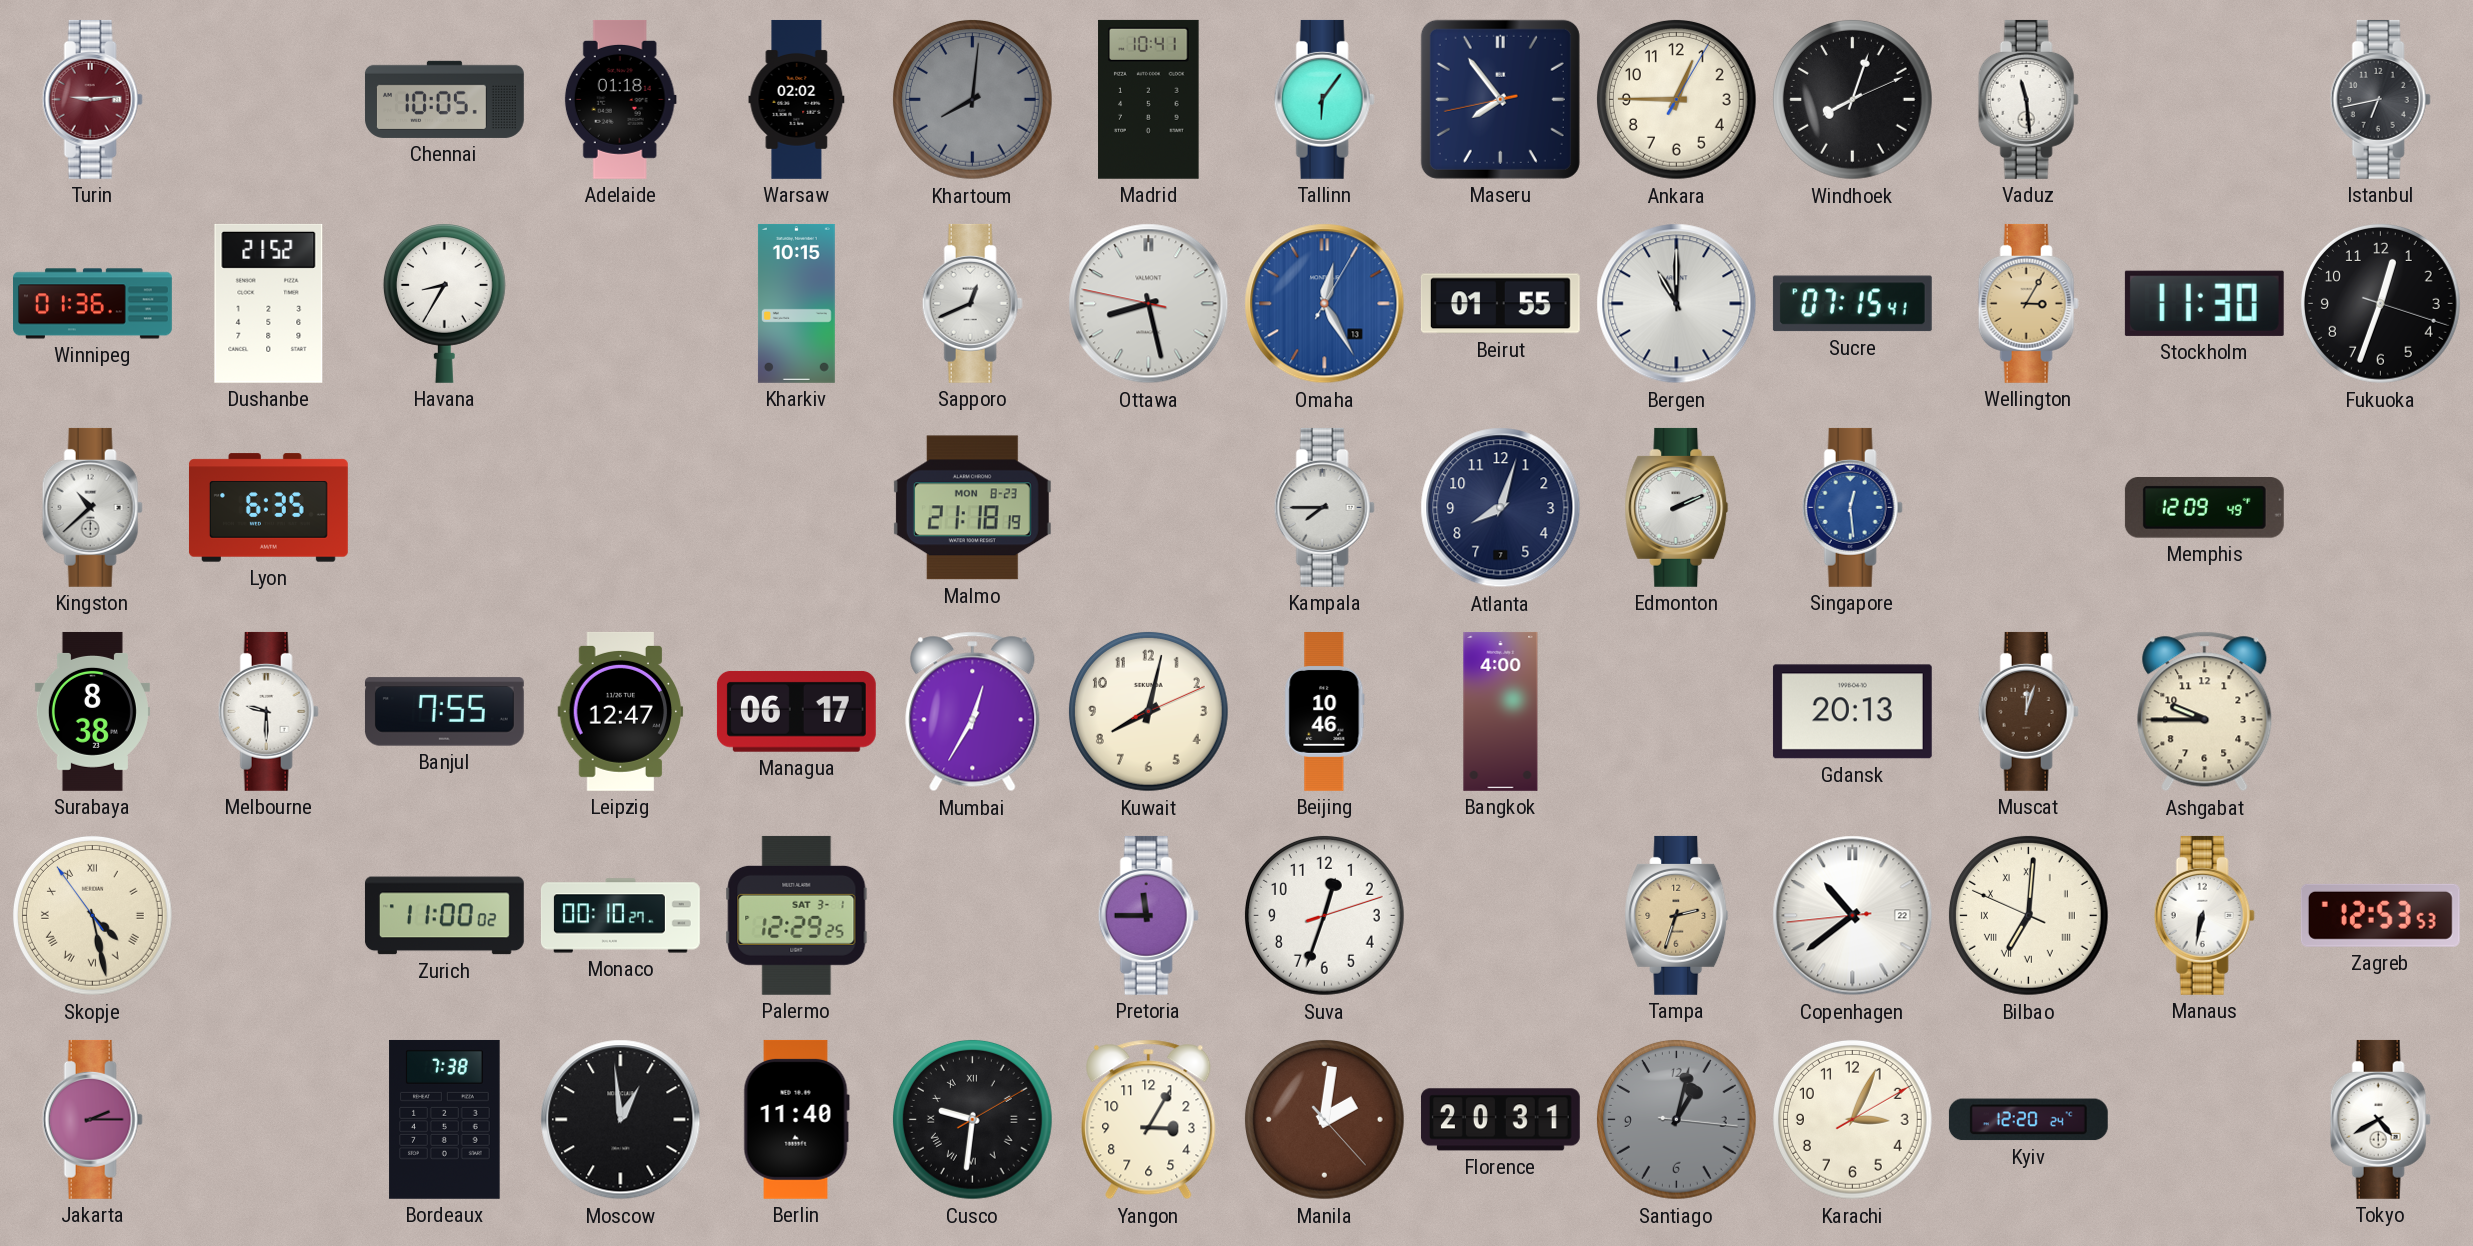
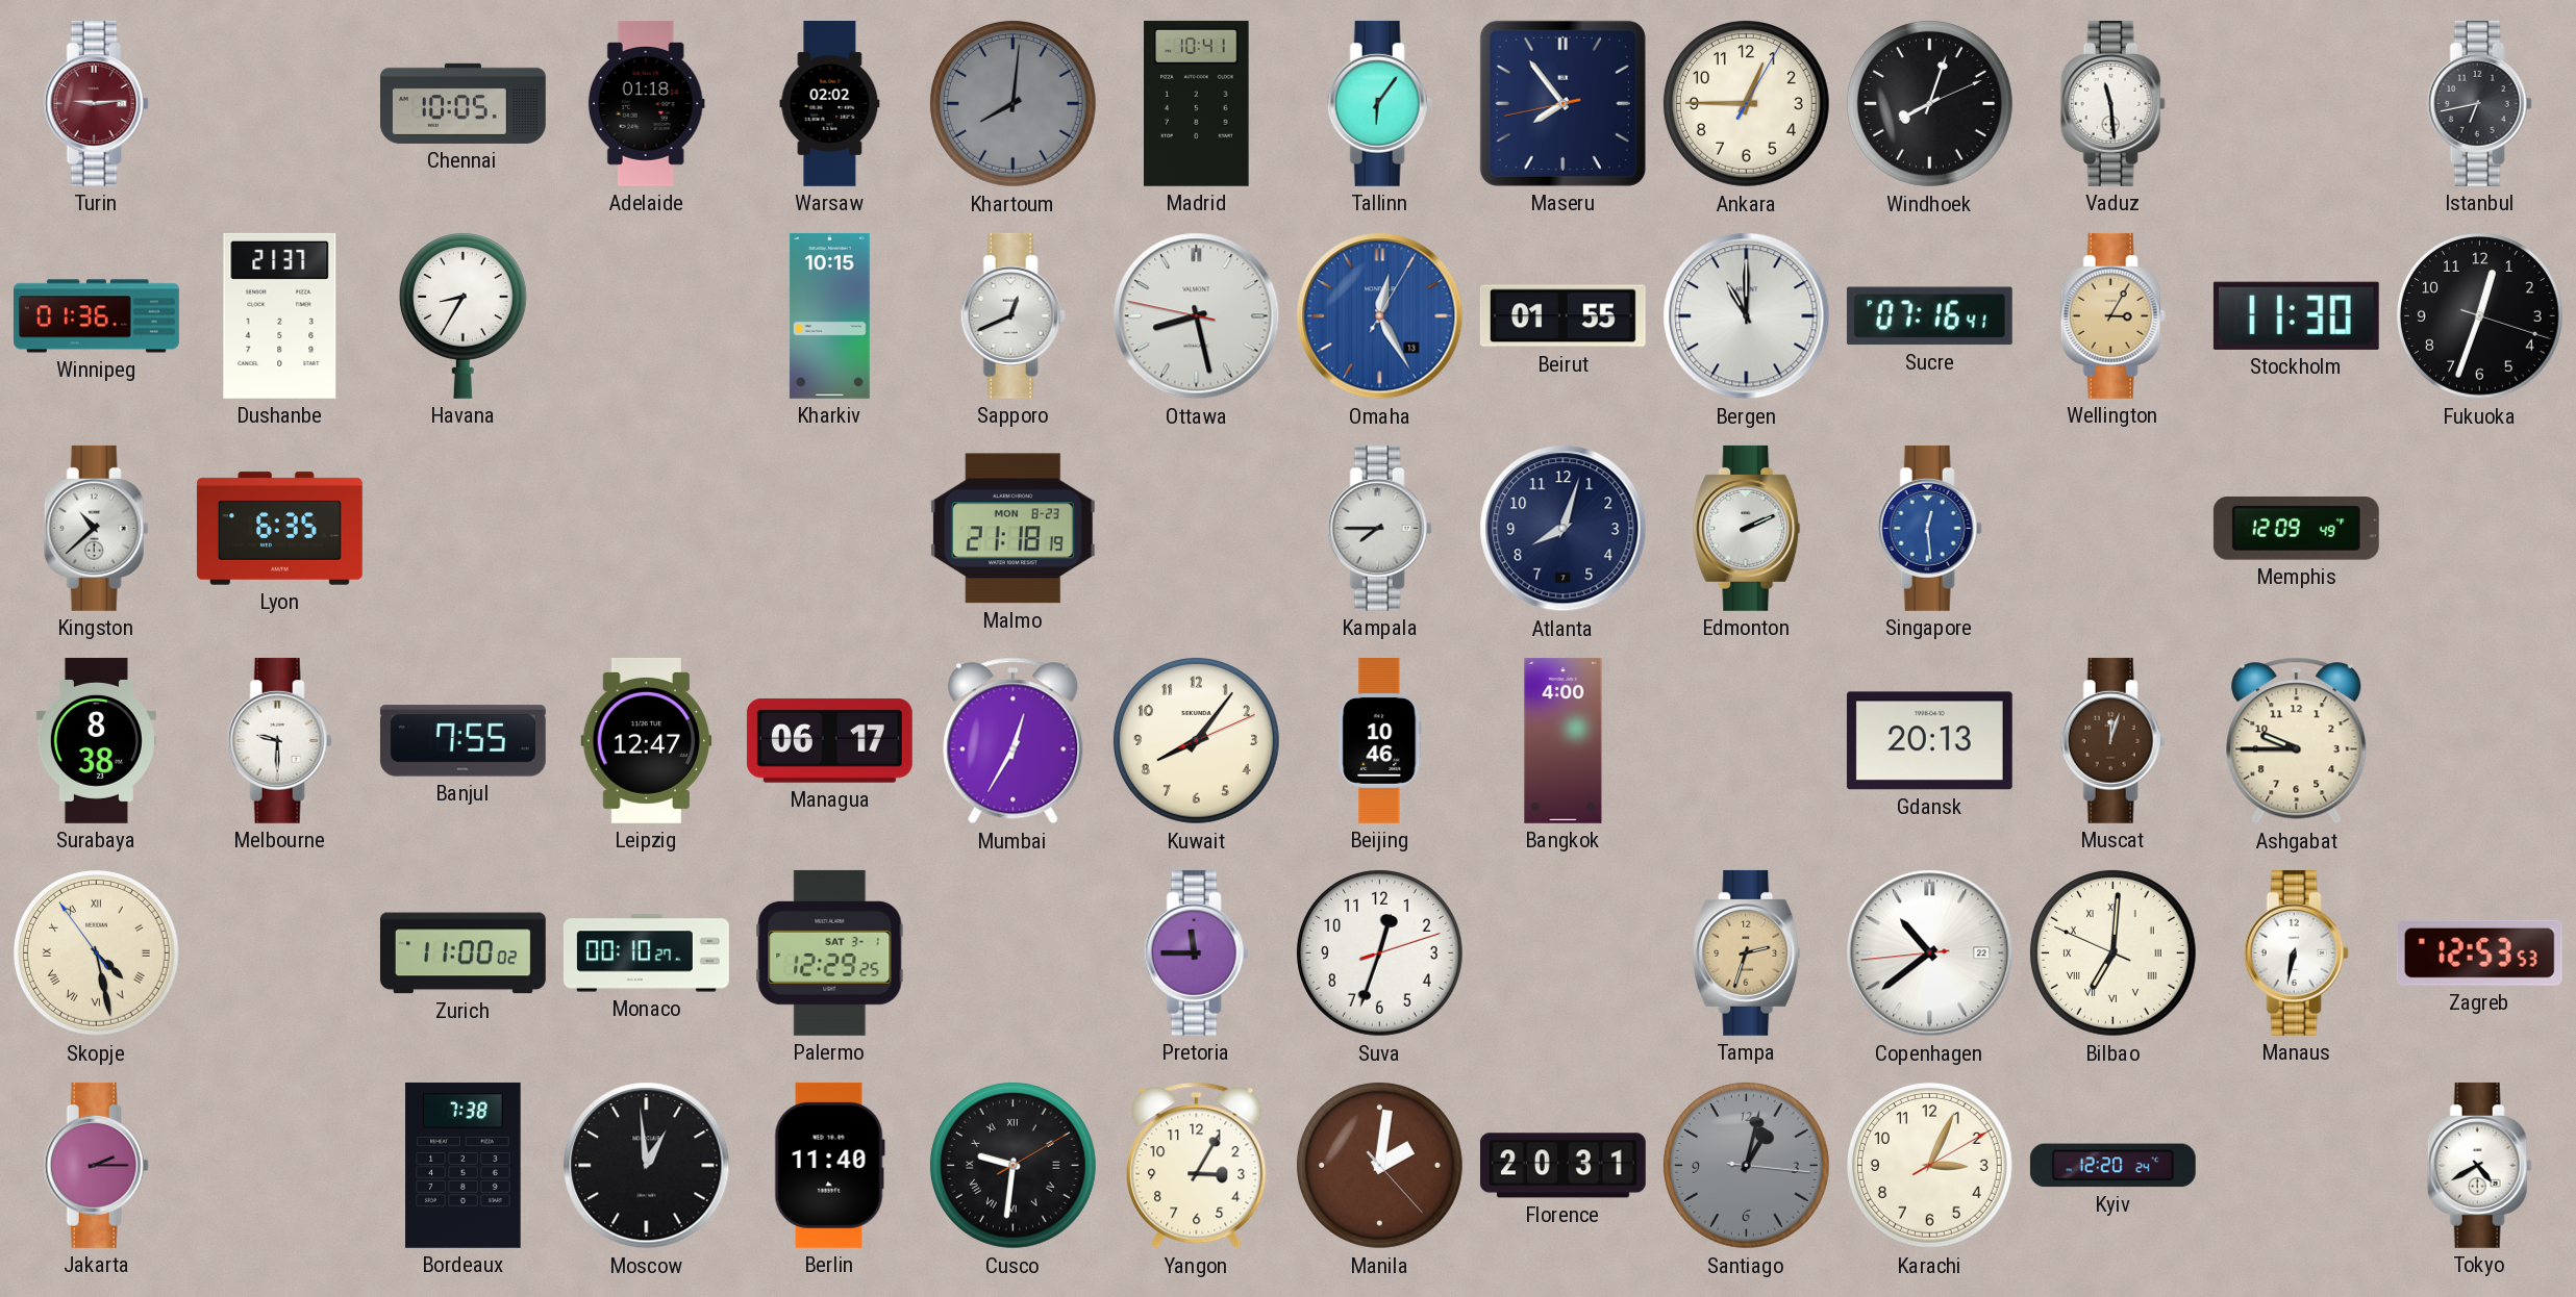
Dushanbe: 21:52 -> 21:37 (280, 315)
Sucre: 07:15 -> 07:16 (1929, 316)
Kuwait: 8:02 -> 8:06 (1197, 741)
